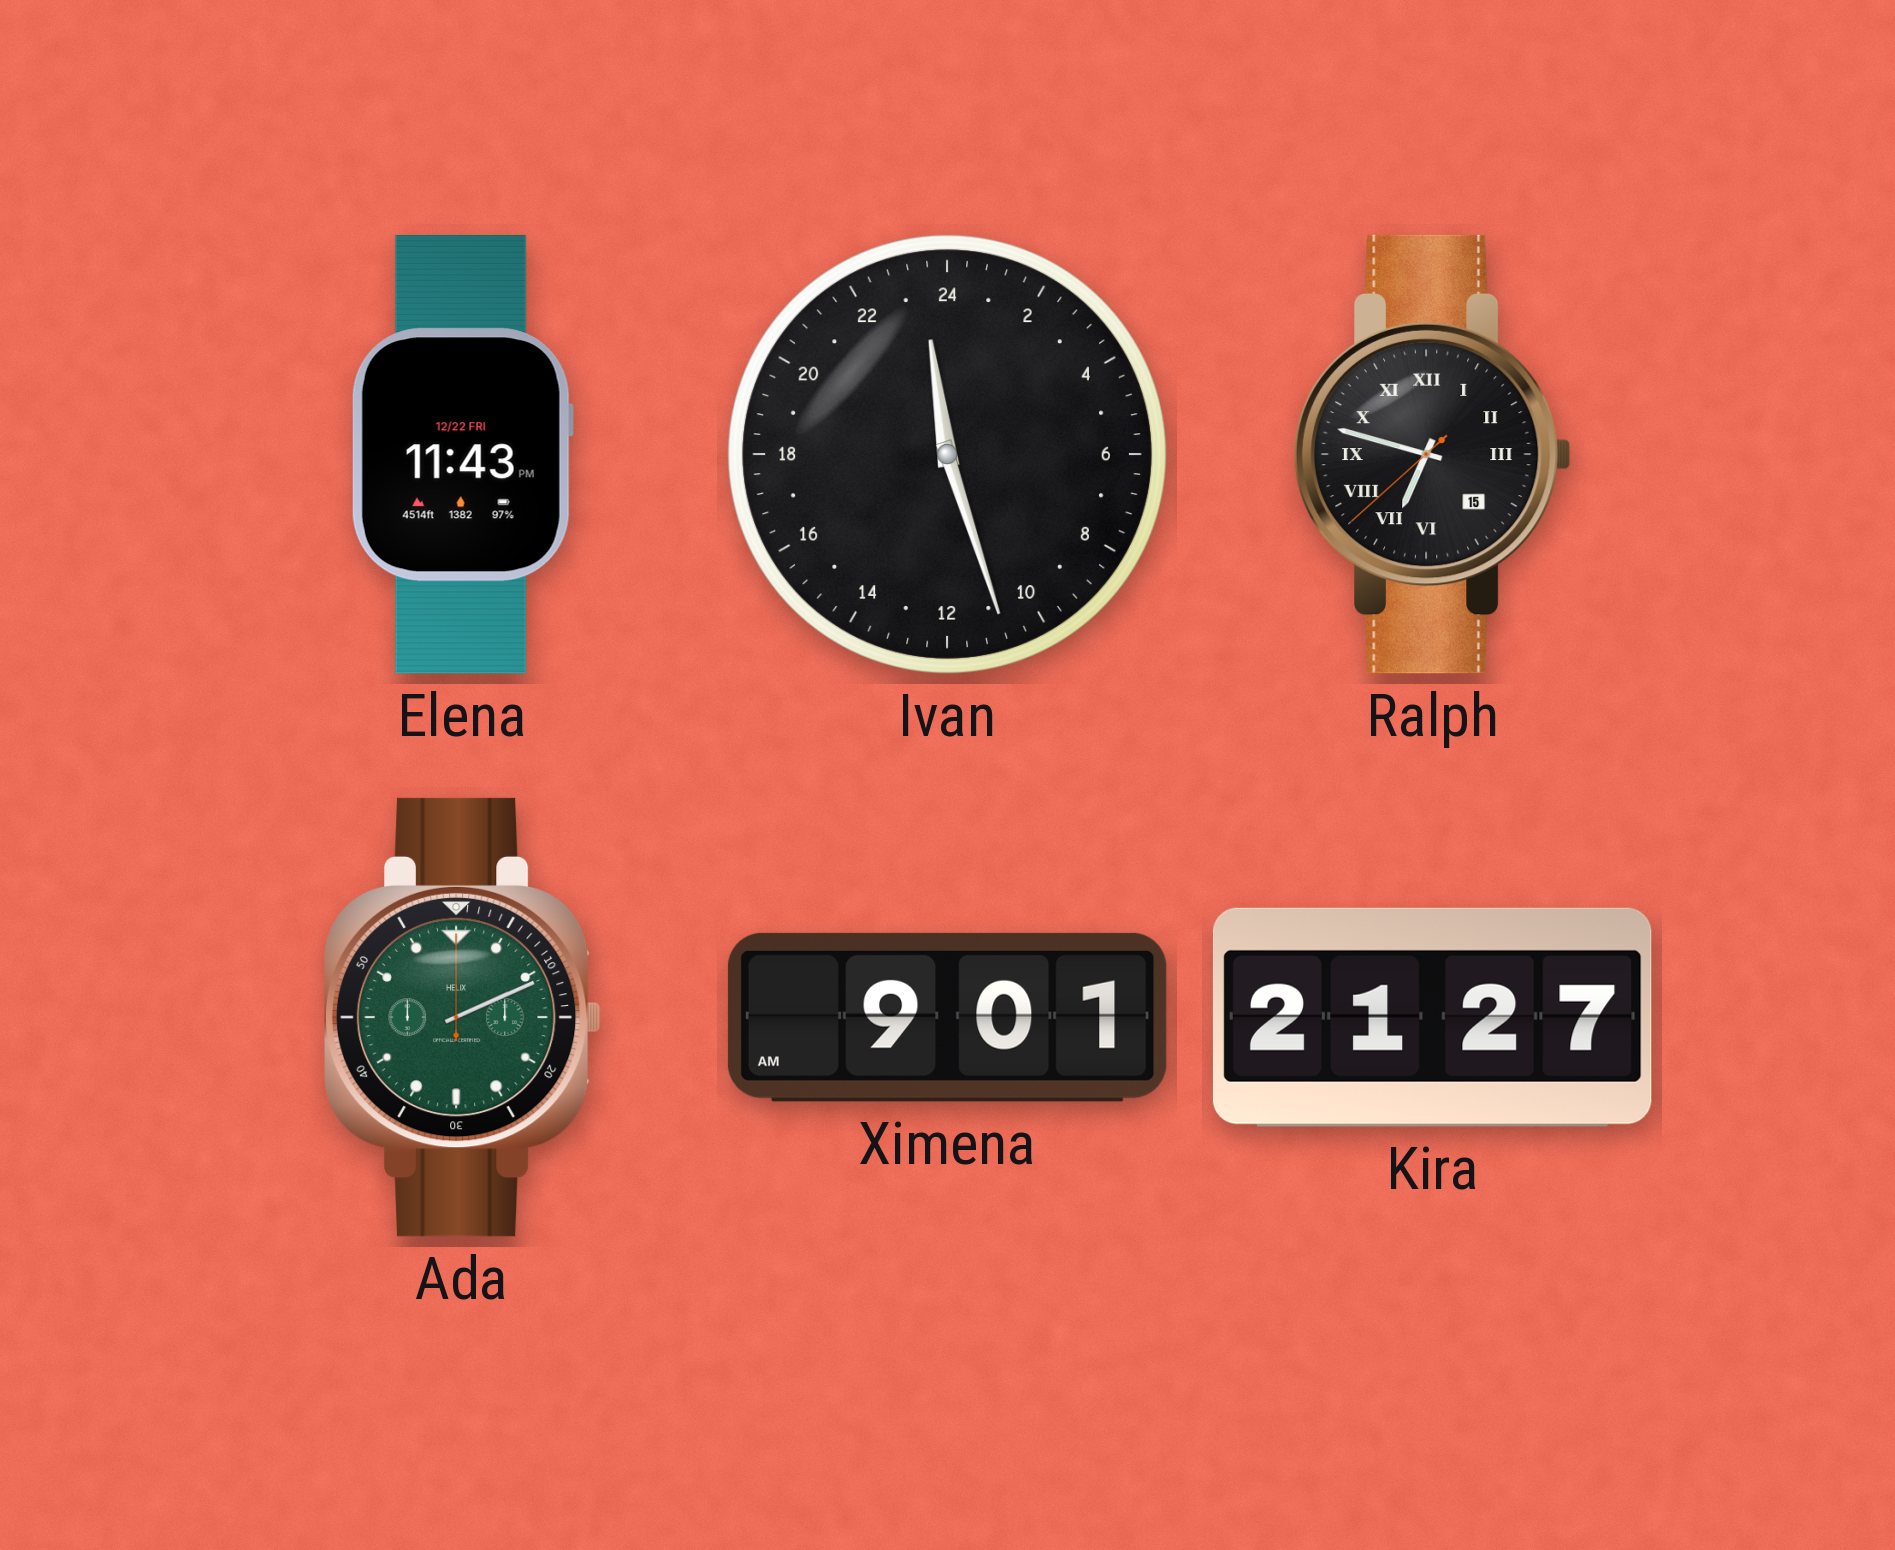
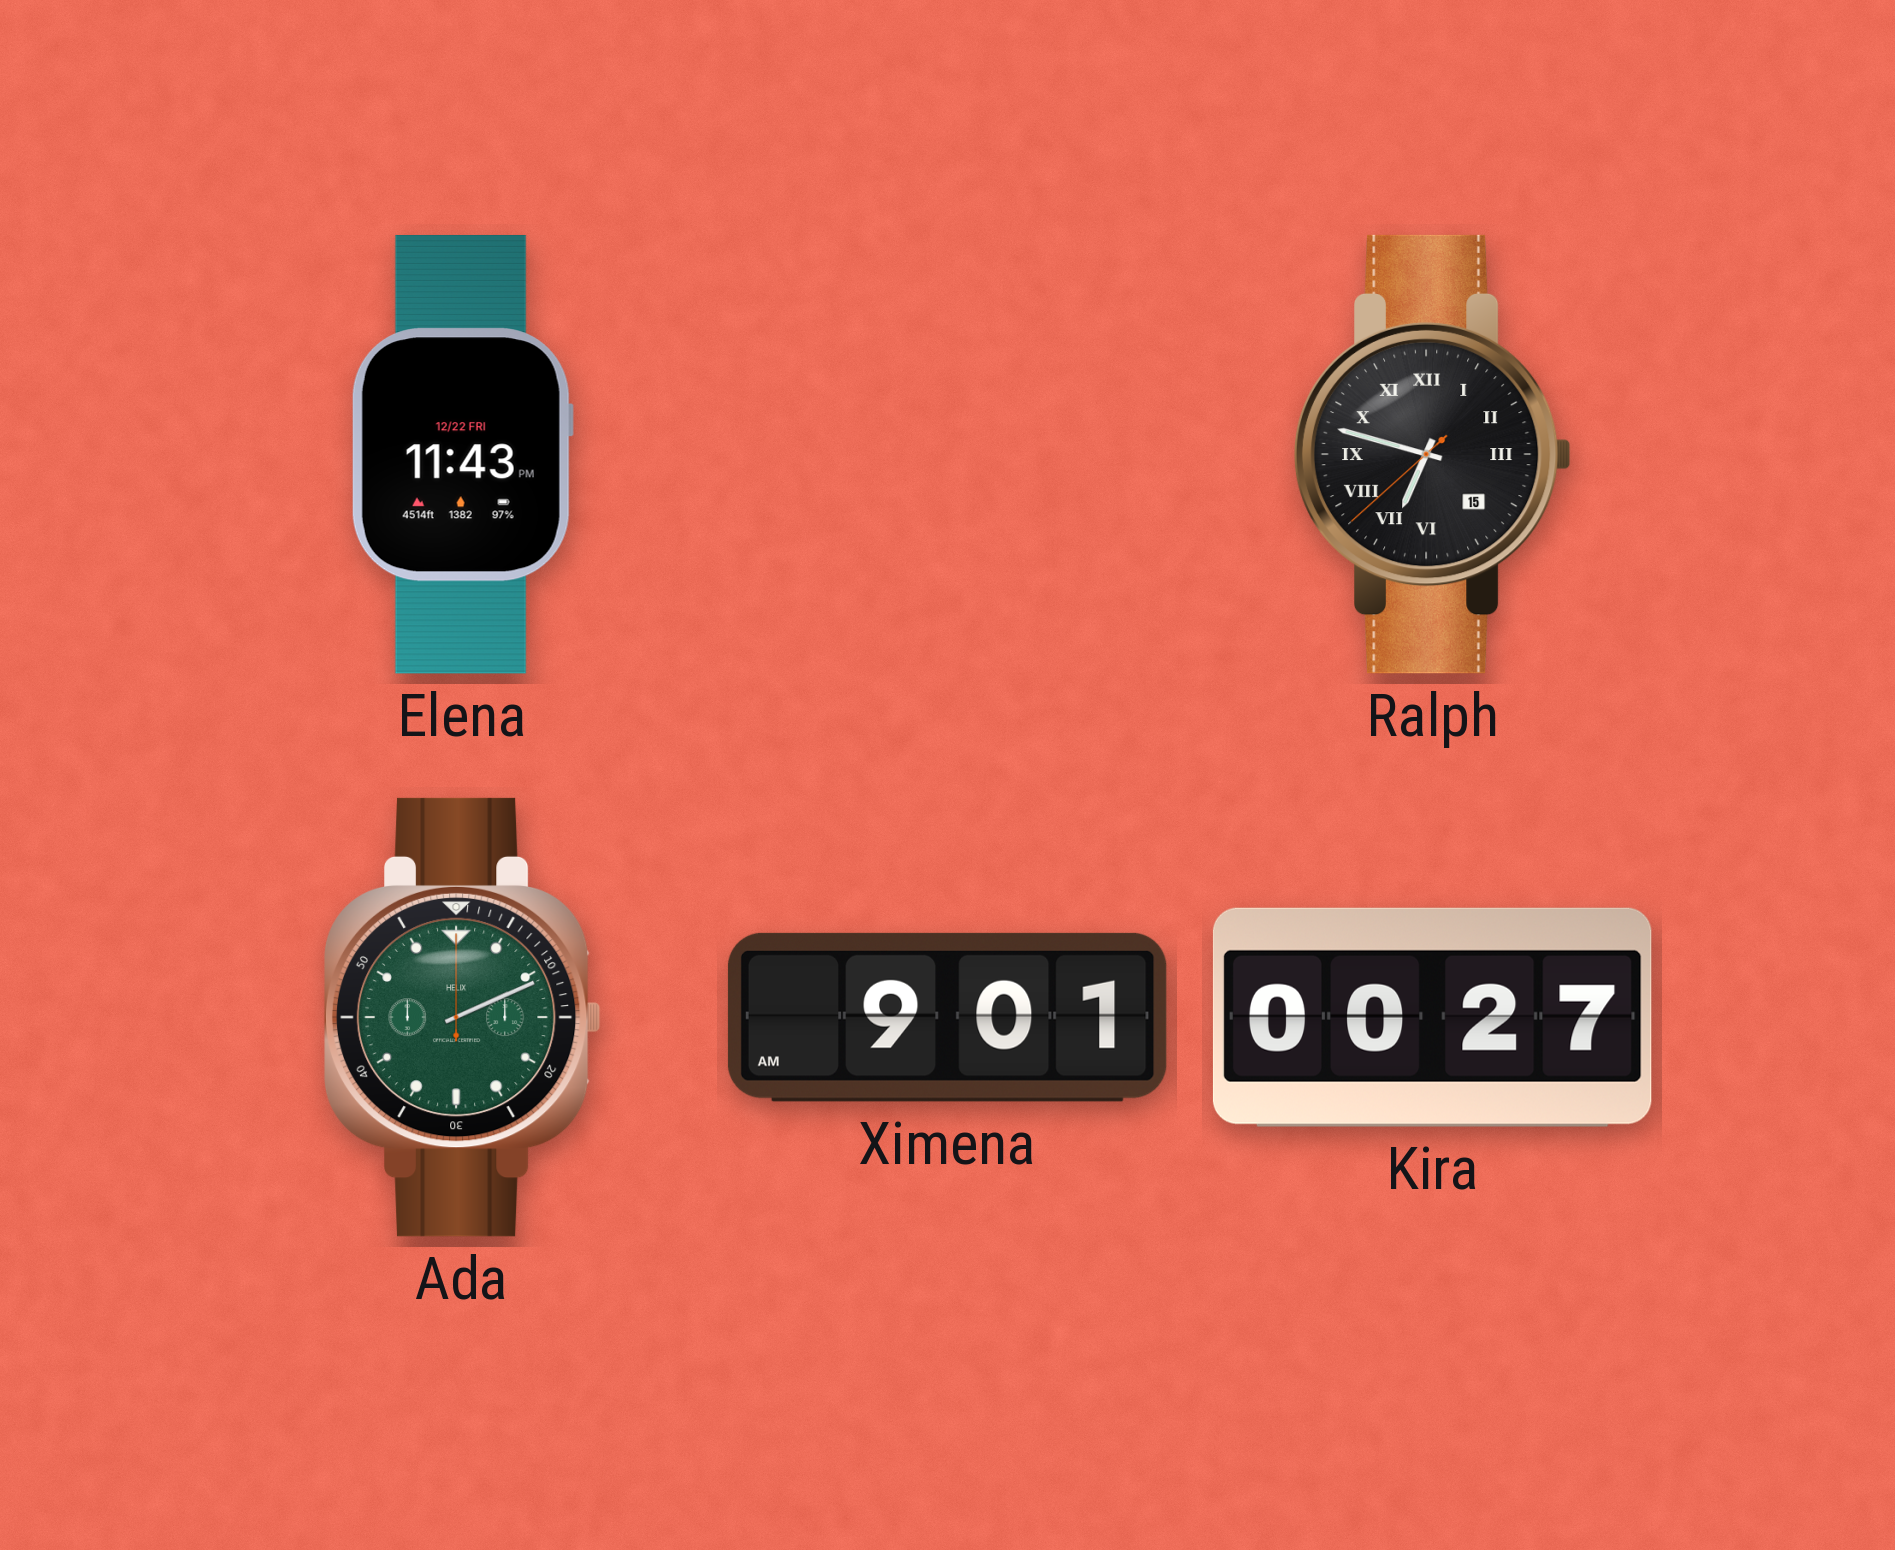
Ivan: 23:27 -> none (947, 454)
Kira: 21:27 -> 00:27 (1432, 1017)
